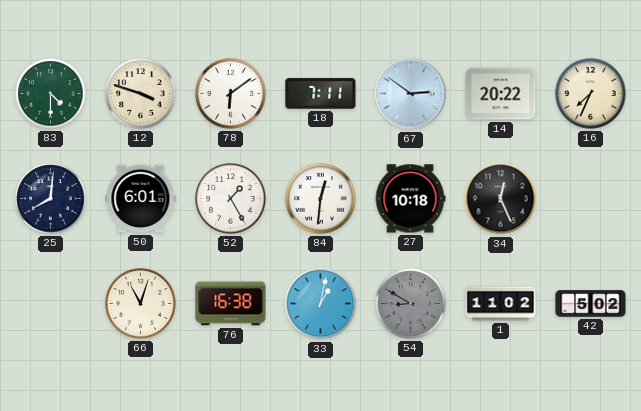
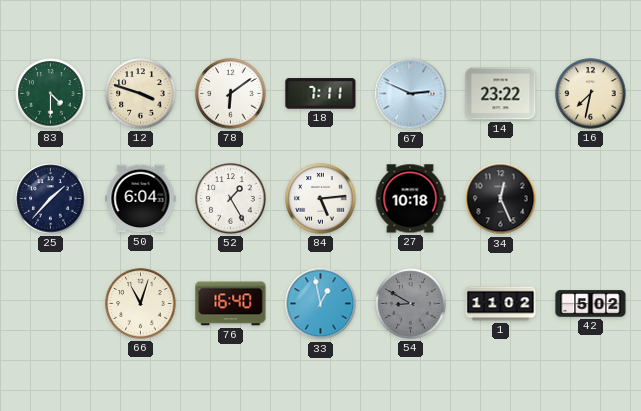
67: 2:51 -> 2:49 (411, 94)
14: 20:22 -> 23:22 (501, 94)
16: 7:34 -> 7:32 (591, 94)
25: 8:01 -> 1:37 (51, 199)
50: 6:01 -> 6:04 (141, 199)
84: 12:31 -> 5:14 (321, 199)
76: 16:38 -> 16:40 (231, 304)
33: 1:02 -> 12:58 (321, 304)
